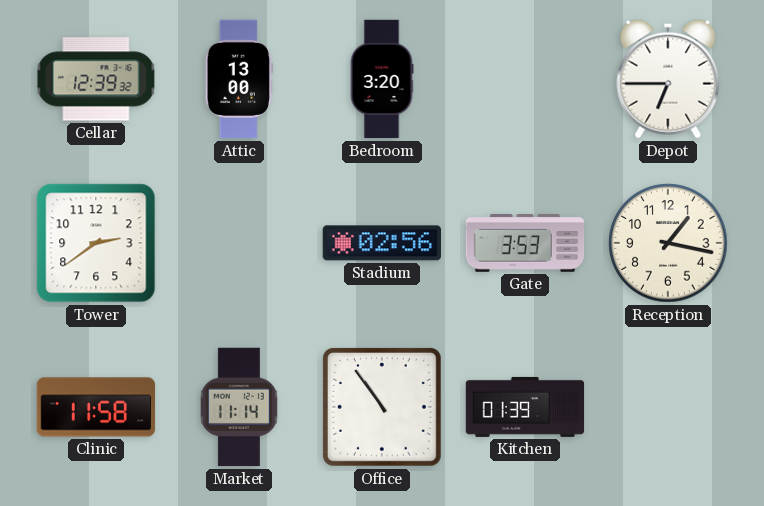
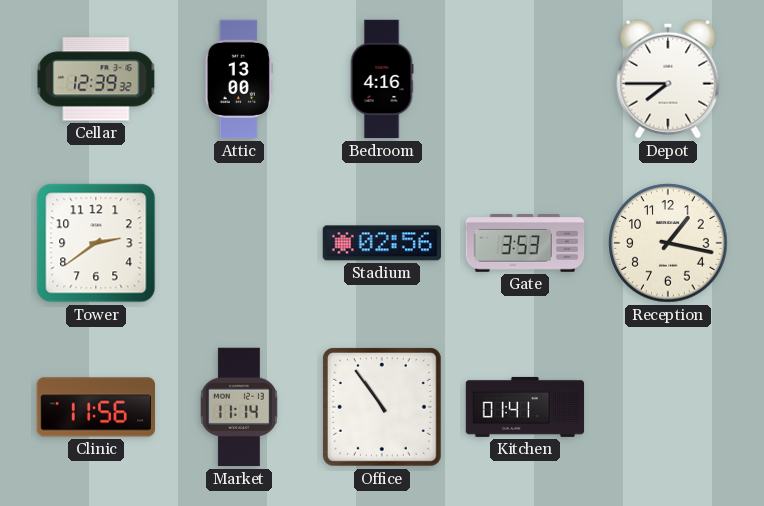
Bedroom: 3:20 -> 4:16 (382, 79)
Depot: 6:45 -> 7:45 (668, 79)
Clinic: 11:58 -> 11:56 (96, 407)
Kitchen: 01:39 -> 01:41 (525, 407)
